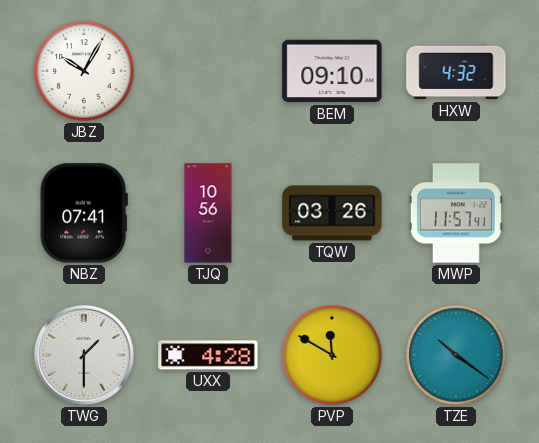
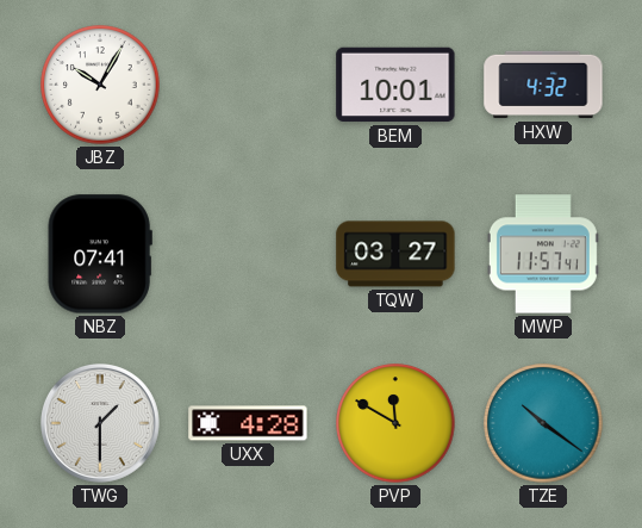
BEM: 09:10 -> 10:01 (395, 85)
TJQ: 10:56 -> none (208, 213)
TQW: 03:26 -> 03:27 (395, 254)
